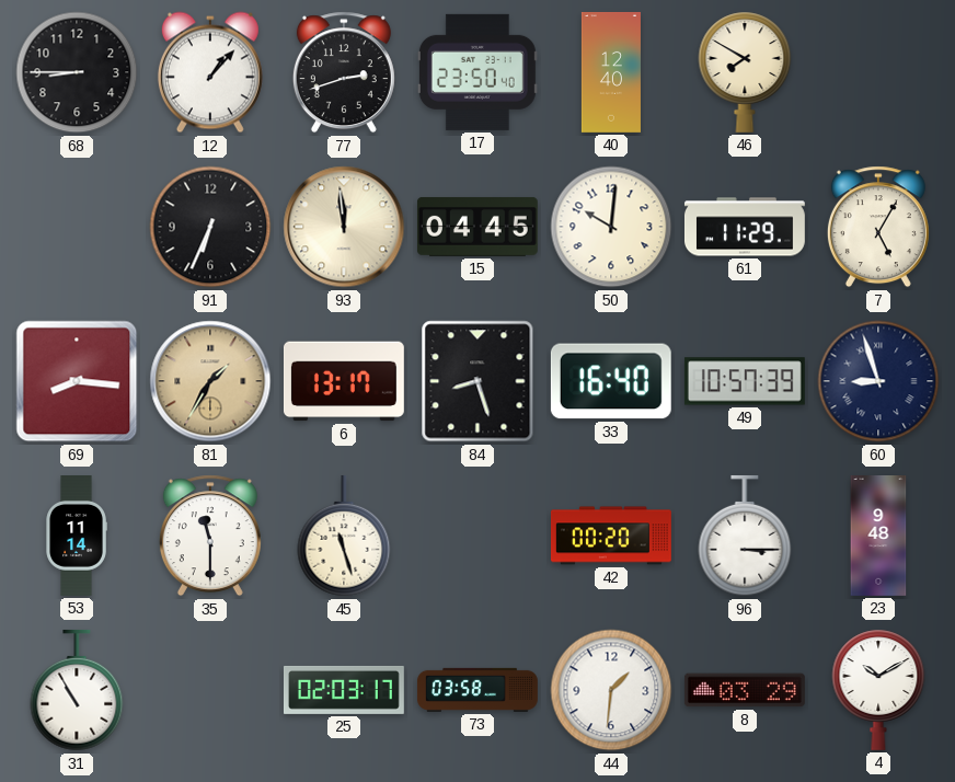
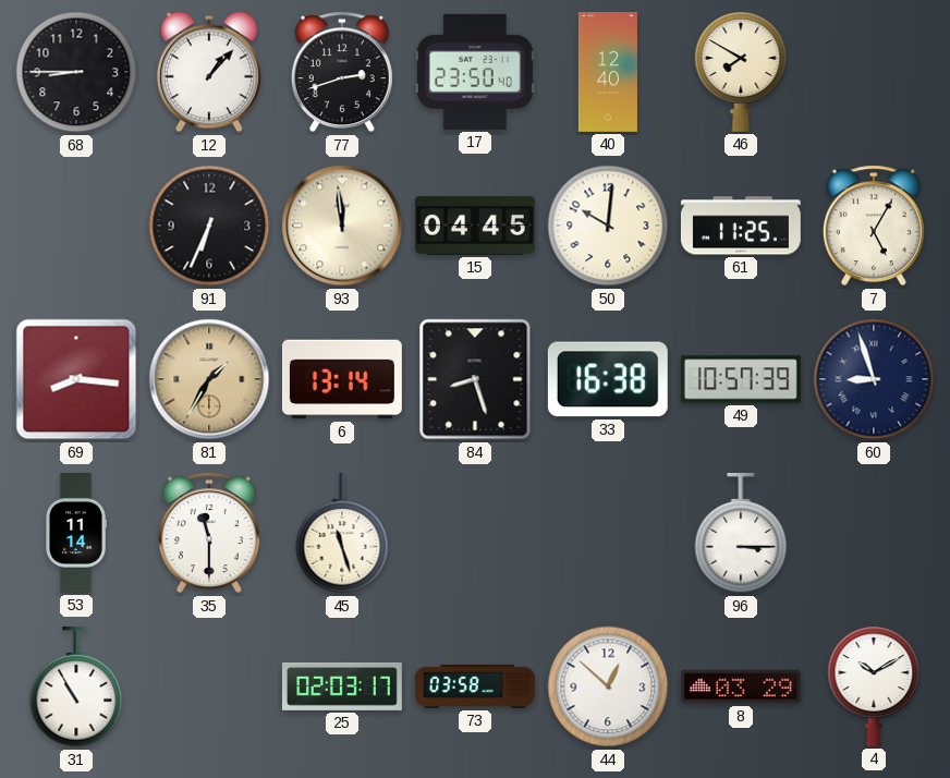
61: 11:29 -> 11:25 (741, 226)
6: 13:17 -> 13:14 (342, 379)
33: 16:40 -> 16:38 (608, 379)
42: 00:20 -> none (611, 536)
23: 9:48 -> none (878, 537)
44: 1:31 -> 12:52 (608, 686)
